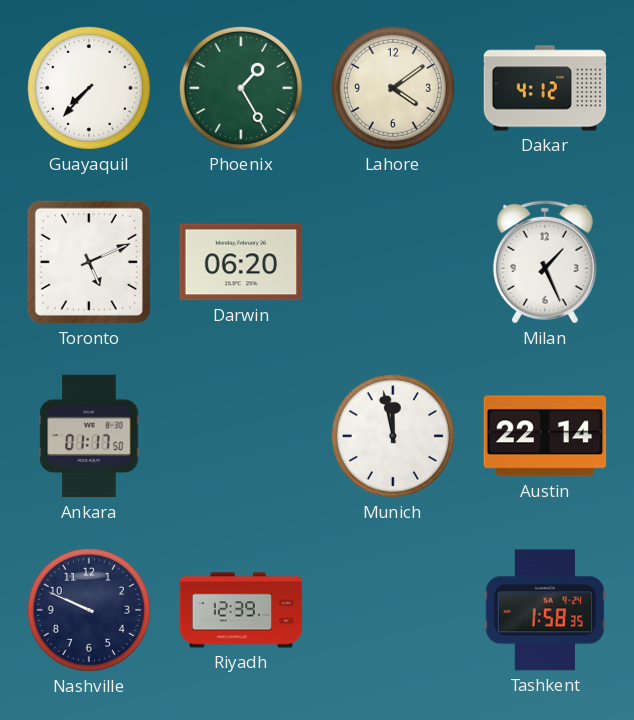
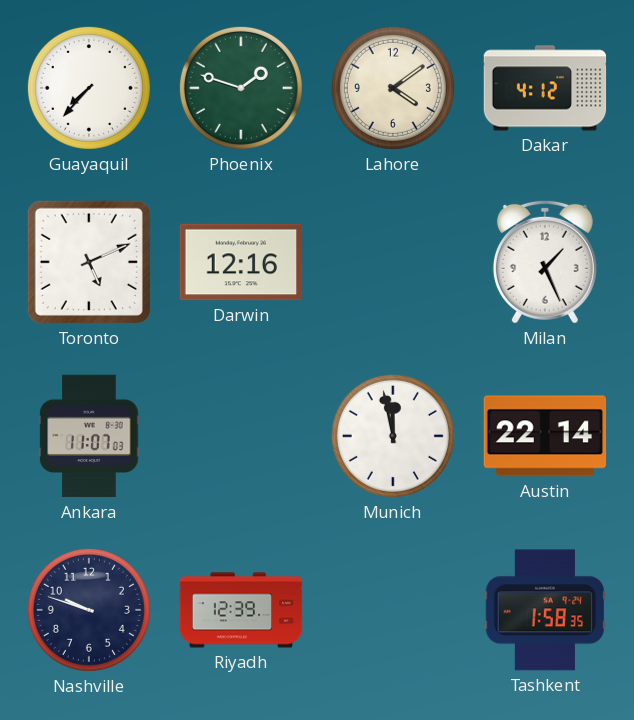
Phoenix: 1:25 -> 1:48 (241, 88)
Darwin: 06:20 -> 12:16 (241, 262)
Ankara: 01:17 -> 11:07 (89, 436)
Nashville: 9:49 -> 9:48 (89, 610)
